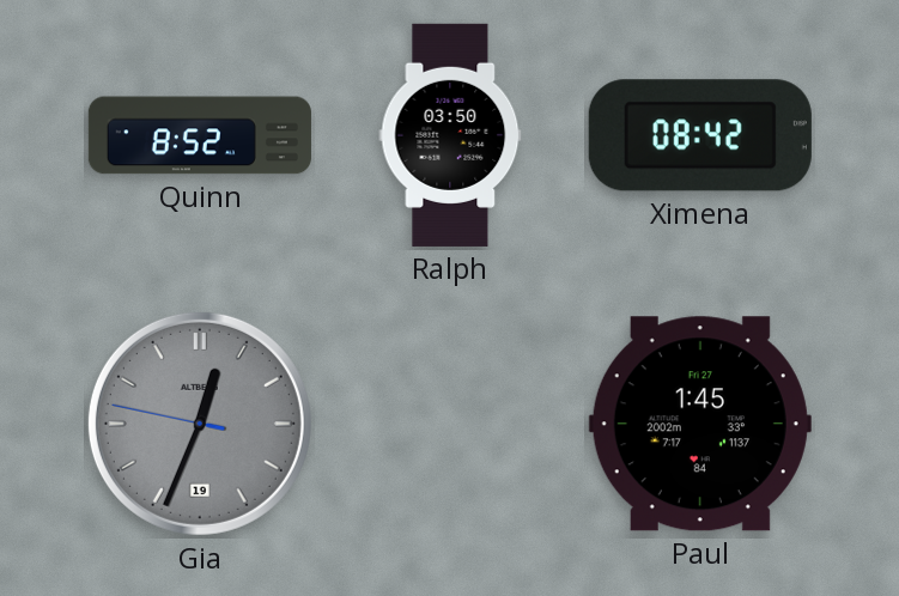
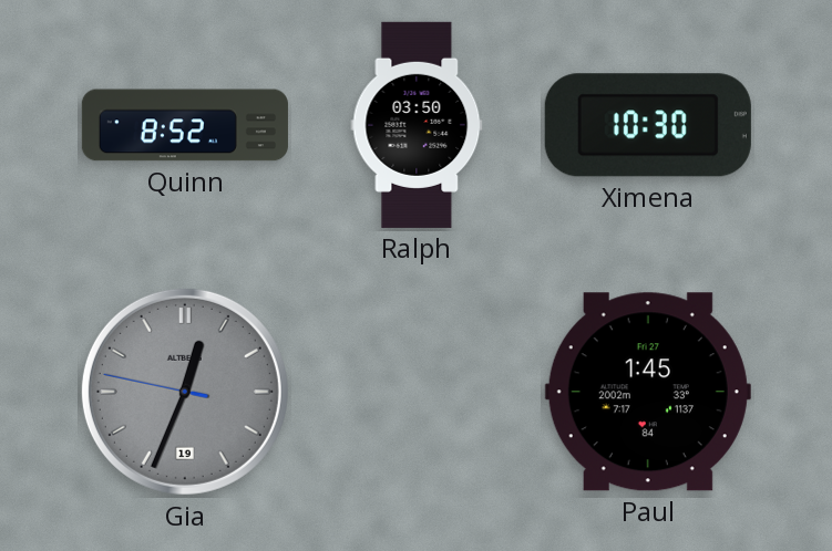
Ximena: 08:42 -> 10:30 (648, 125)
